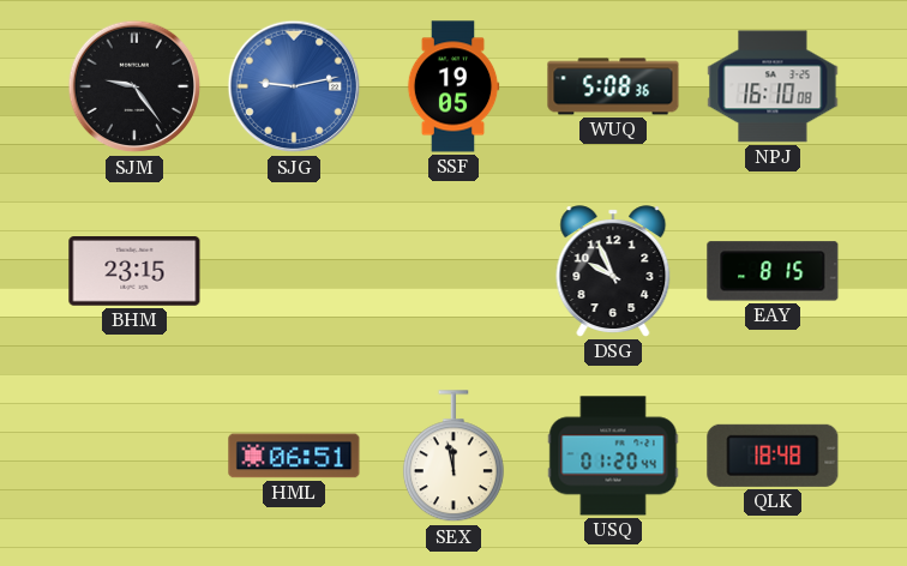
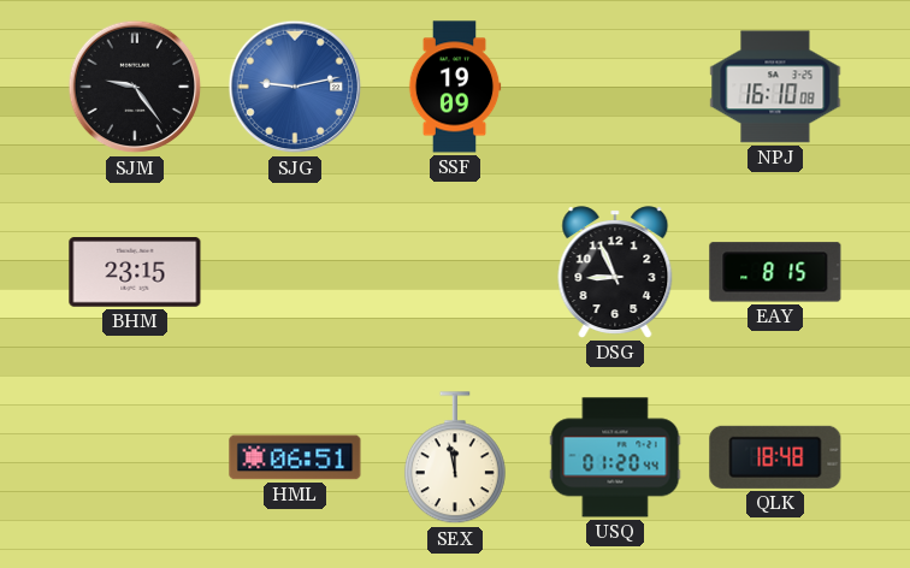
SSF: 19:05 -> 19:09 (455, 87)
WUQ: 5:08 -> none (613, 86)
DSG: 9:56 -> 8:56 (615, 272)
